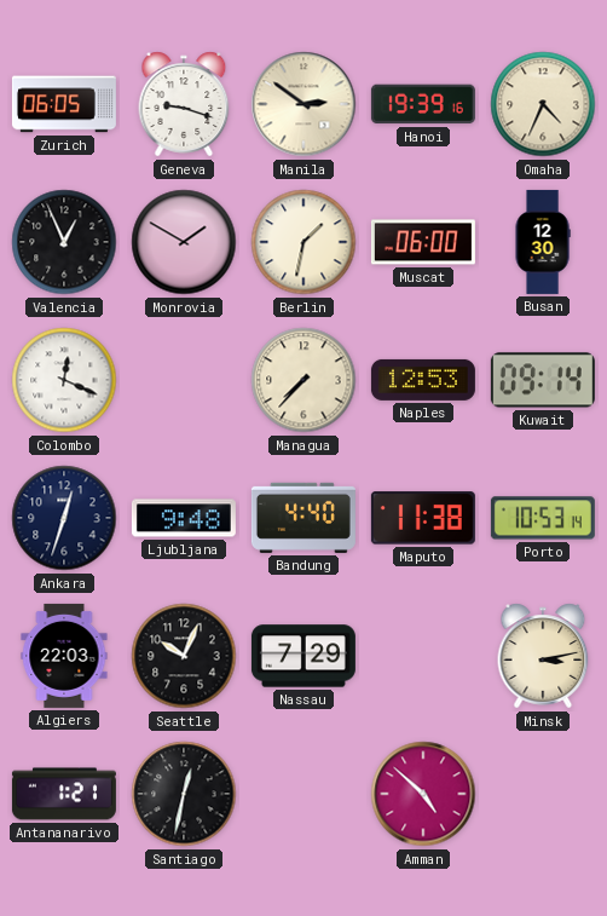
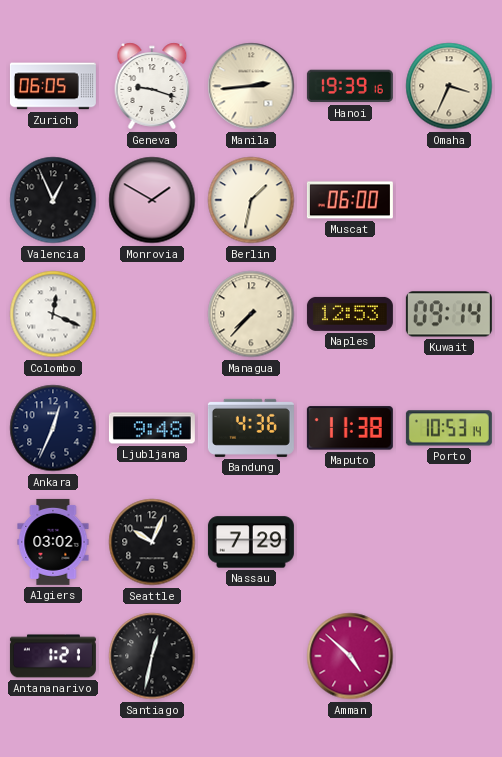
Manila: 2:51 -> 2:44 (251, 86)
Omaha: 4:34 -> 3:34 (449, 86)
Busan: 12:30 -> none (543, 242)
Ankara: 12:33 -> 12:34 (53, 428)
Bandung: 4:40 -> 4:36 (251, 428)
Algiers: 22:03 -> 03:02 (53, 542)
Minsk: 3:13 -> none (543, 656)
